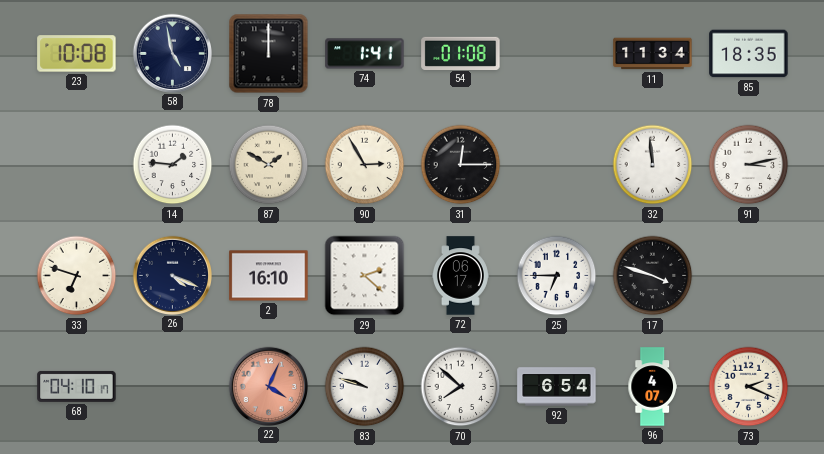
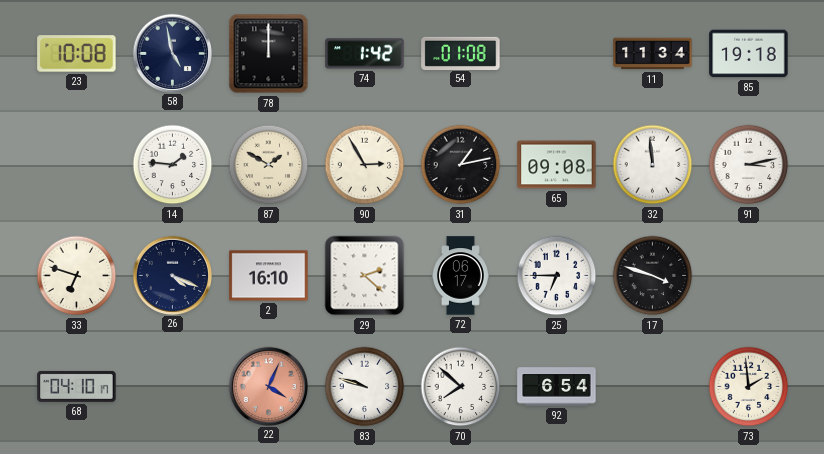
74: 1:41 -> 1:42 (365, 54)
85: 18:35 -> 19:18 (749, 54)
31: 12:15 -> 1:13 (461, 165)
65: none -> 09:08 (557, 165)
96: 4:07 -> none (652, 387)
73: 2:19 -> 1:59 (749, 387)
